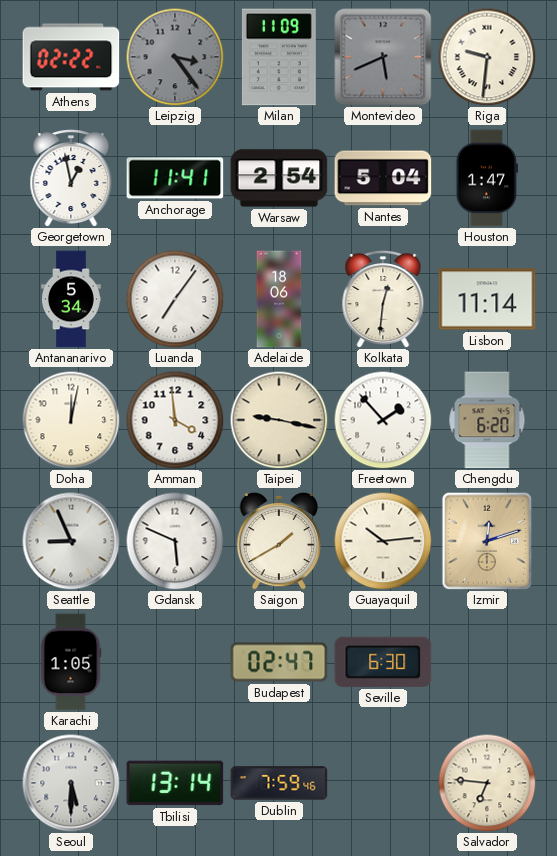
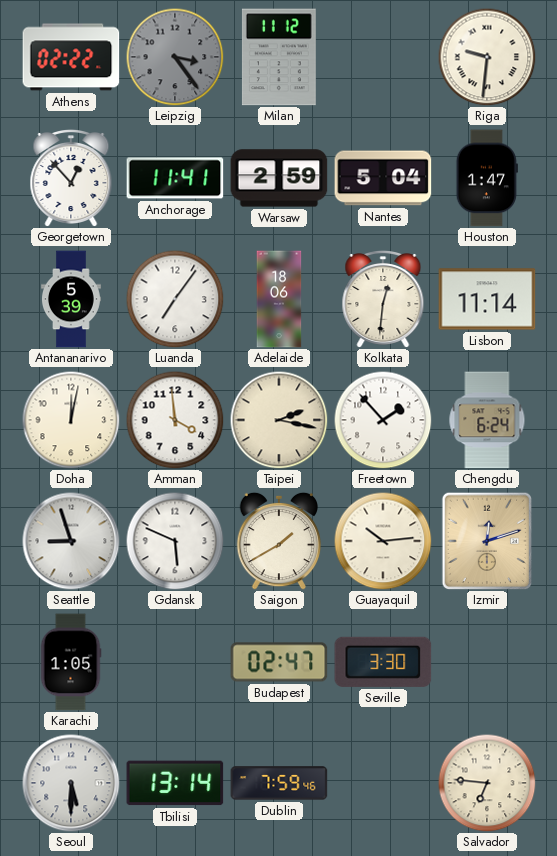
Milan: 11:09 -> 11:12 (279, 57)
Montevideo: 5:41 -> none (383, 57)
Georgetown: 12:58 -> 12:53 (71, 179)
Warsaw: 2:54 -> 2:59 (279, 178)
Antananarivo: 5:34 -> 5:39 (72, 299)
Taipei: 9:17 -> 2:17 (279, 420)
Chengdu: 6:20 -> 6:24 (487, 420)
Seattle: 8:56 -> 8:57 (71, 541)
Seville: 6:30 -> 3:30 (383, 662)
